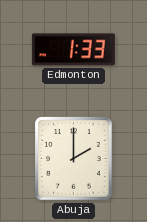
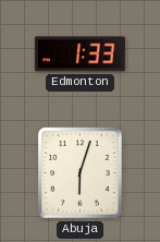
Abuja: 2:00 -> 6:03 (81, 173)
